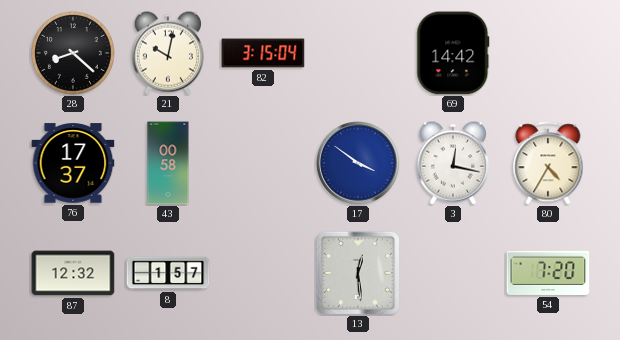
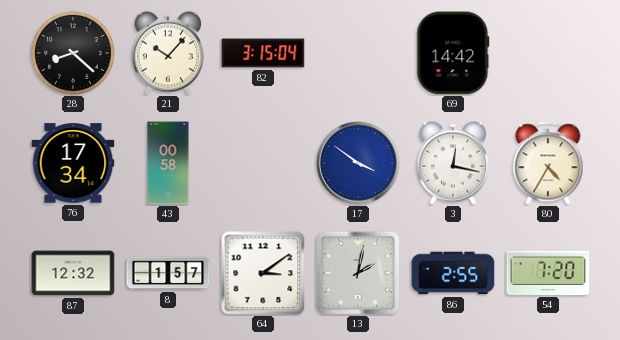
21: 10:02 -> 10:07 (168, 53)
76: 17:37 -> 17:34 (73, 163)
64: none -> 3:09 (263, 273)
13: 12:29 -> 2:02 (358, 273)
86: none -> 2:55 (453, 273)
